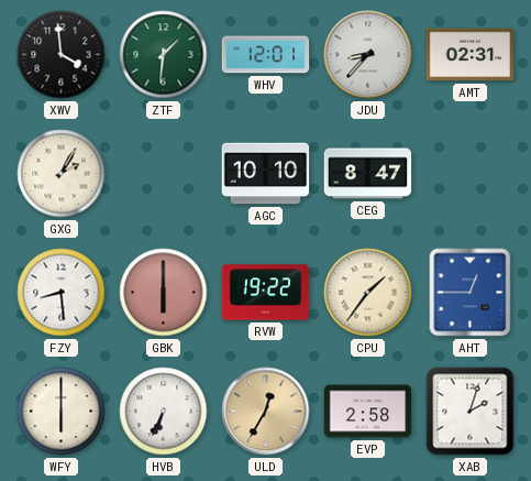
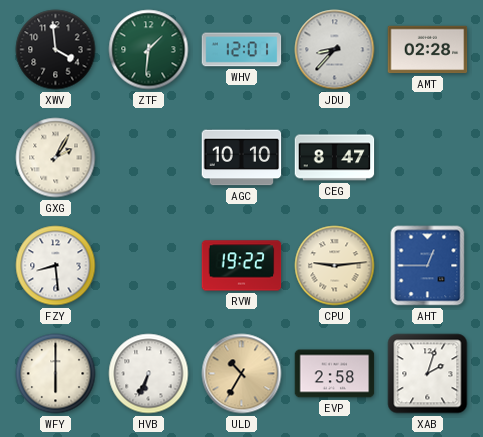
AMT: 02:31 -> 02:28 (428, 50)
GBK: 6:00 -> none (164, 293)
CPU: 1:36 -> 9:14 (335, 266)
ULD: 12:35 -> 10:35 (242, 374)
